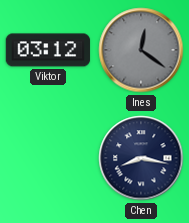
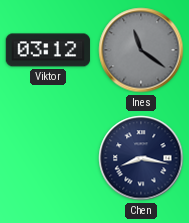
Ines: 12:21 -> 11:21 (141, 50)
